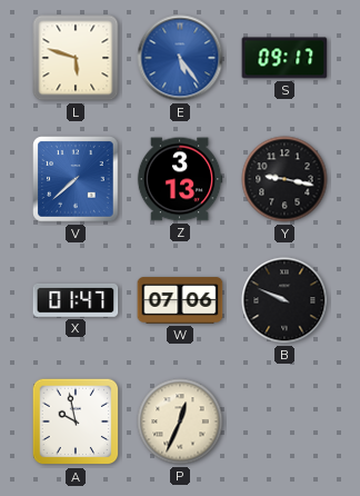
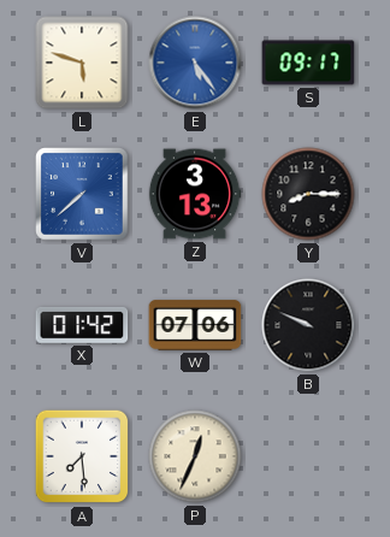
Y: 9:17 -> 8:15 (308, 194)
X: 01:47 -> 01:42 (82, 325)
A: 9:58 -> 7:29 (82, 456)
